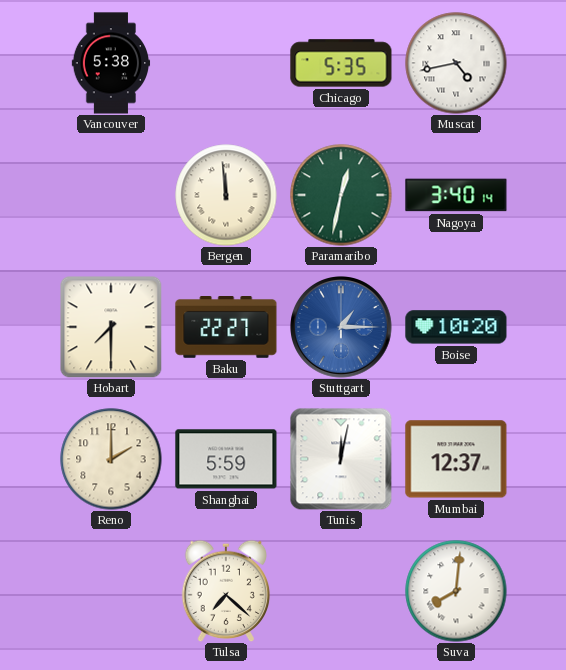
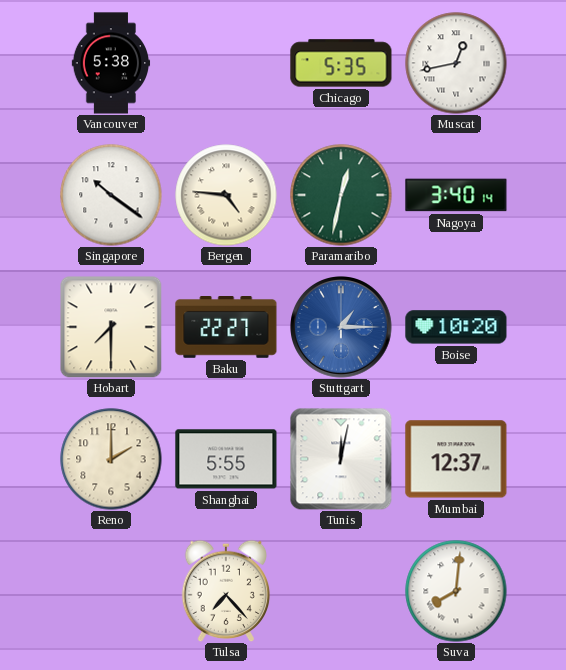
Muscat: 4:43 -> 12:43 (456, 63)
Singapore: none -> 10:21 (111, 195)
Bergen: 11:59 -> 4:46 (226, 195)
Shanghai: 5:59 -> 5:55 (226, 459)
Tulsa: 7:22 -> 7:23 (226, 591)
